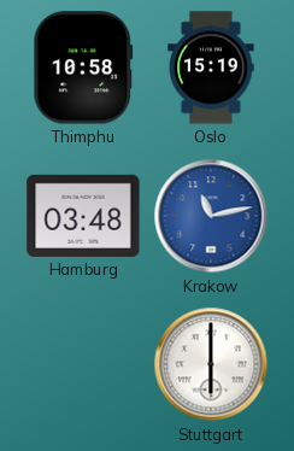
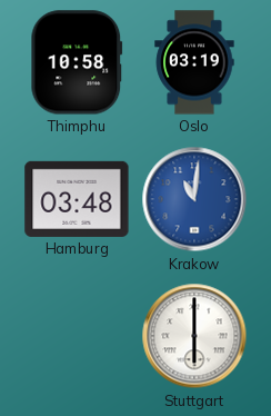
Oslo: 15:19 -> 03:19 (194, 62)
Krakow: 11:13 -> 11:01 (194, 199)
